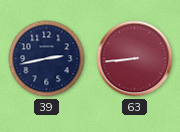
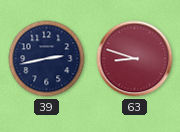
63: 8:44 -> 8:48 (135, 59)
